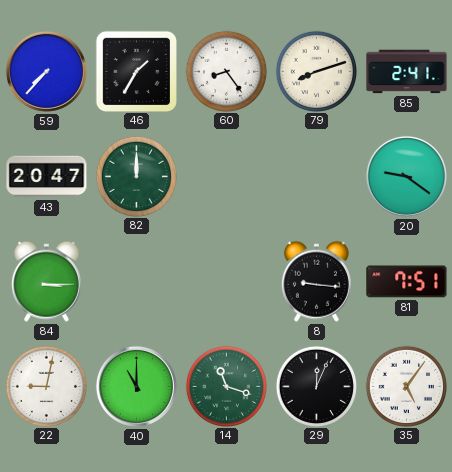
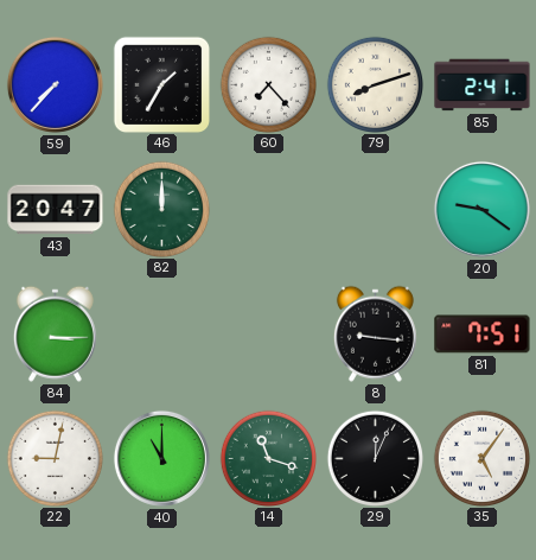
60: 8:24 -> 7:23 (268, 84)
